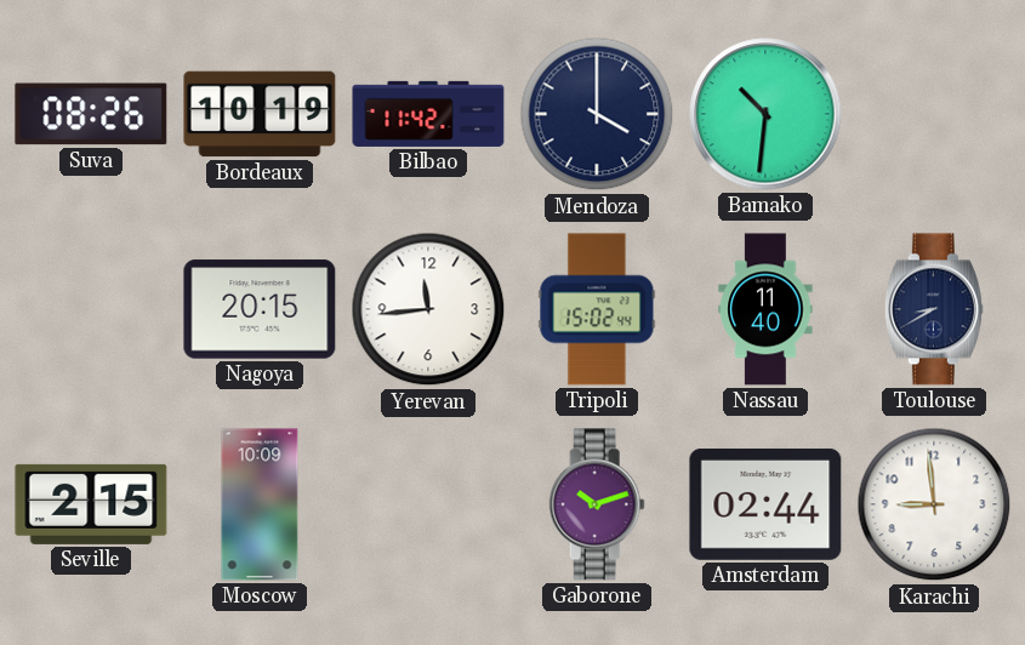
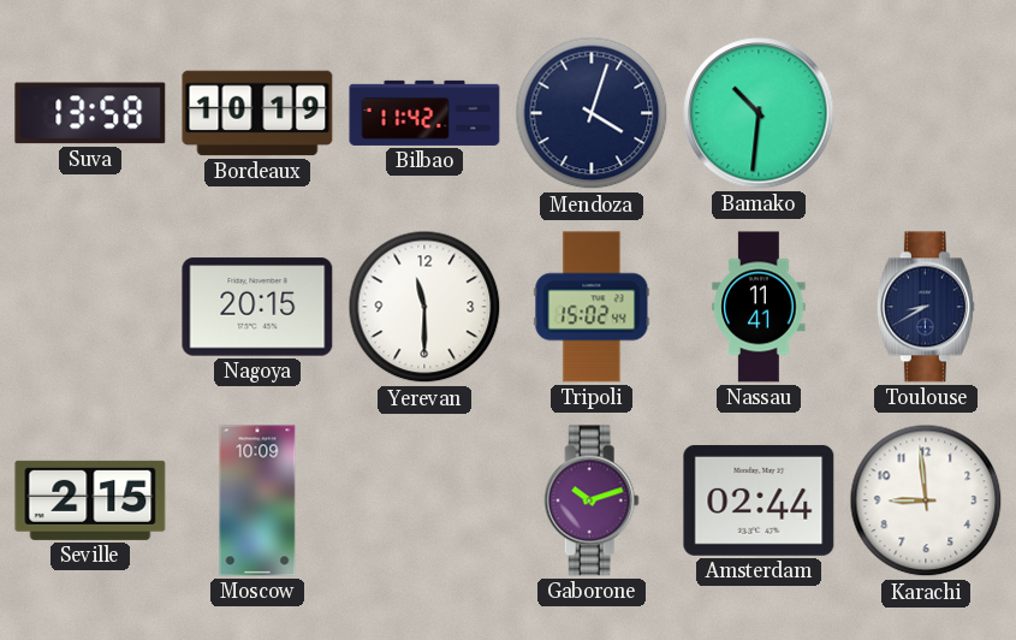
Suva: 08:26 -> 13:58 (90, 113)
Mendoza: 4:00 -> 4:03 (592, 113)
Yerevan: 11:44 -> 11:30 (424, 307)
Nassau: 11:40 -> 11:41 (759, 307)
